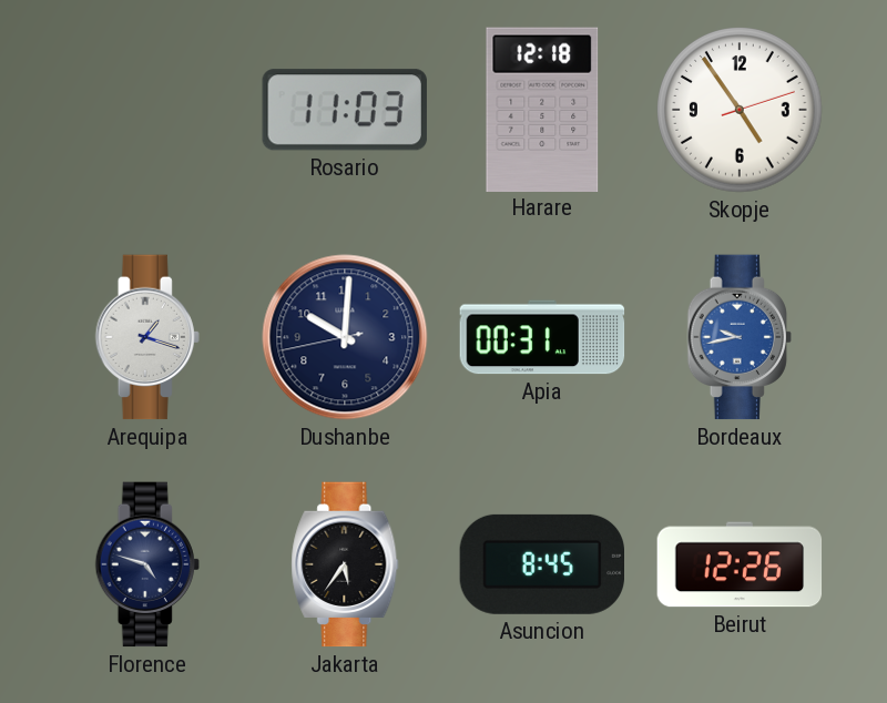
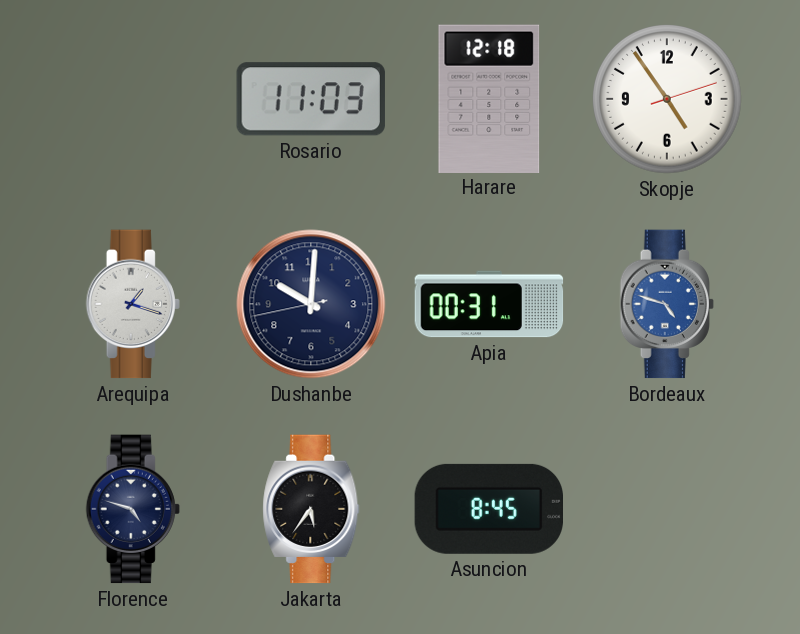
Bordeaux: 9:43 -> 4:48 (667, 304)
Beirut: 12:26 -> none (740, 564)
